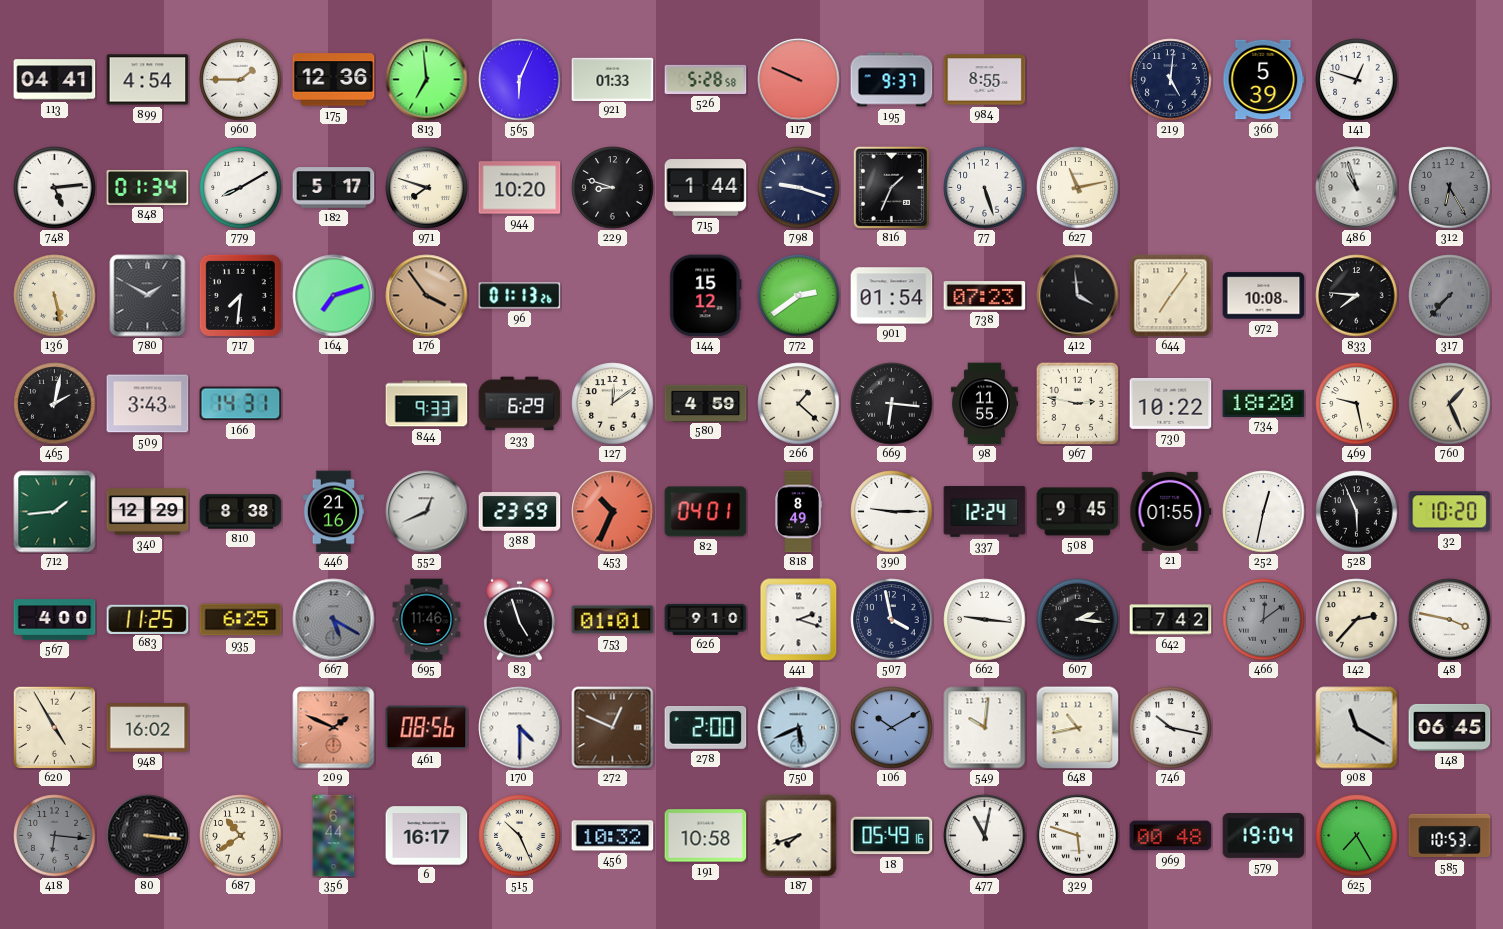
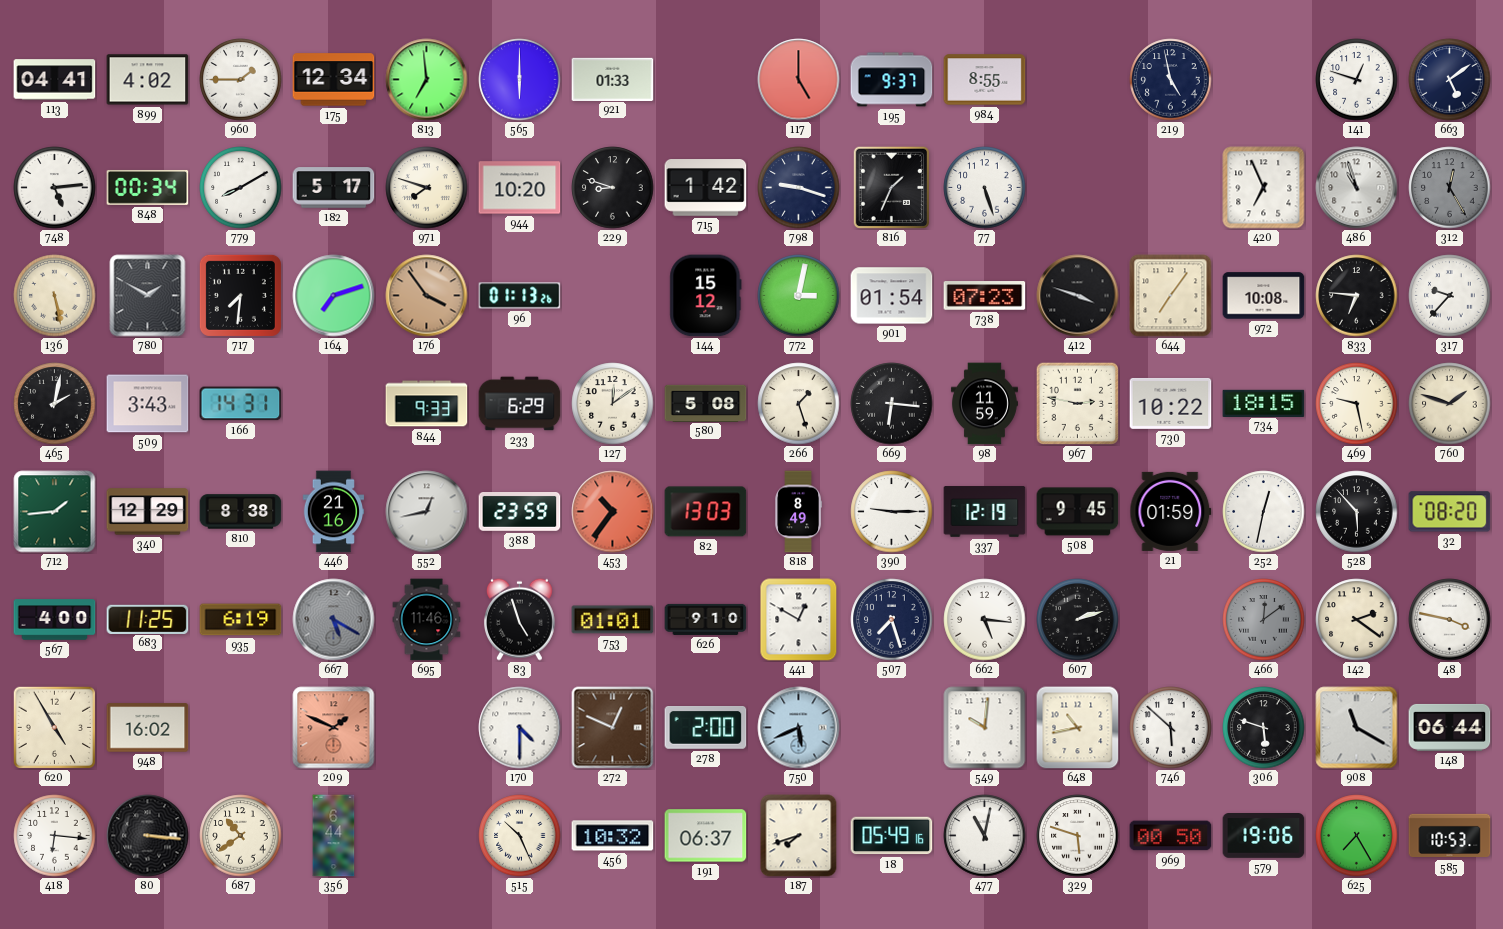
899: 4:54 -> 4:02 (148, 80)
175: 12:36 -> 12:34 (334, 80)
565: 6:04 -> 6:00 (520, 80)
526: 5:28 -> none (706, 79)
117: 9:49 -> 5:00 (799, 80)
219: 5:01 -> 4:58 (1171, 80)
366: 5:39 -> none (1264, 80)
663: none -> 5:09 (1450, 80)
848: 01:34 -> 00:34 (148, 187)
715: 1:44 -> 1:42 (706, 188)
627: 11:13 -> none (1078, 188)
420: none -> 6:56 (1264, 188)
312: 6:25 -> 12:25 (1450, 188)
772: 2:39 -> 3:02 (799, 296)
412: 3:59 -> 3:48 (1078, 296)
833: 7:46 -> 6:46 (1357, 296)
317: 7:37 -> 9:37 (1450, 296)
317 dial: grey -> white (1450, 296)
580: 4:59 -> 5:08 (706, 403)
266: 1:22 -> 1:27 (799, 404)
98: 11:55 -> 11:59 (984, 404)
734: 18:20 -> 18:15 (1264, 403)
760: 1:26 -> 1:48 (1450, 404)
552: 12:41 -> 12:43 (427, 512)
453: 10:34 -> 10:36 (613, 512)
82: 04:01 -> 13:03 (706, 512)
337: 12:24 -> 12:19 (985, 512)
21: 01:55 -> 01:59 (1171, 511)
528: 5:56 -> 5:53 (1357, 512)
32: 10:20 -> 08:20 (1450, 512)
935: 6:25 -> 6:19 (241, 620)
441: 2:18 -> 12:50 (799, 620)
507: 3:58 -> 7:27 (892, 620)
662: 9:16 -> 5:16 (985, 620)
607: 2:16 -> 2:12 (1078, 620)
642: 7:42 -> none (1171, 620)
142: 2:37 -> 2:21 (1357, 620)
461: 08:56 -> none (427, 728)
106: 10:10 -> none (892, 728)
746: 10:17 -> 5:52 (1171, 728)
306: none -> 5:48 (1264, 728)
148: 06:45 -> 06:44 (1450, 727)
418 dial: grey -> white (55, 836)
6: 16:17 -> none (427, 836)
191: 10:58 -> 06:37 (706, 836)
969: 00:48 -> 00:50 (1171, 836)
579: 19:04 -> 19:06 (1264, 836)
